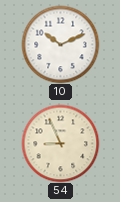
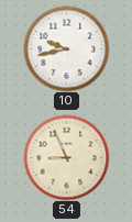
10: 10:11 -> 9:43 (66, 48)
